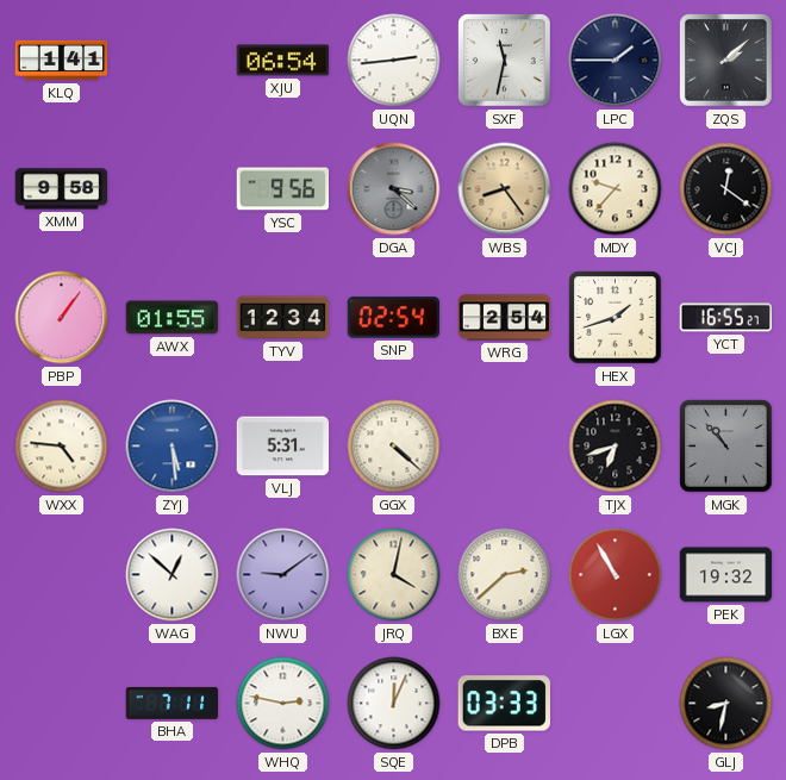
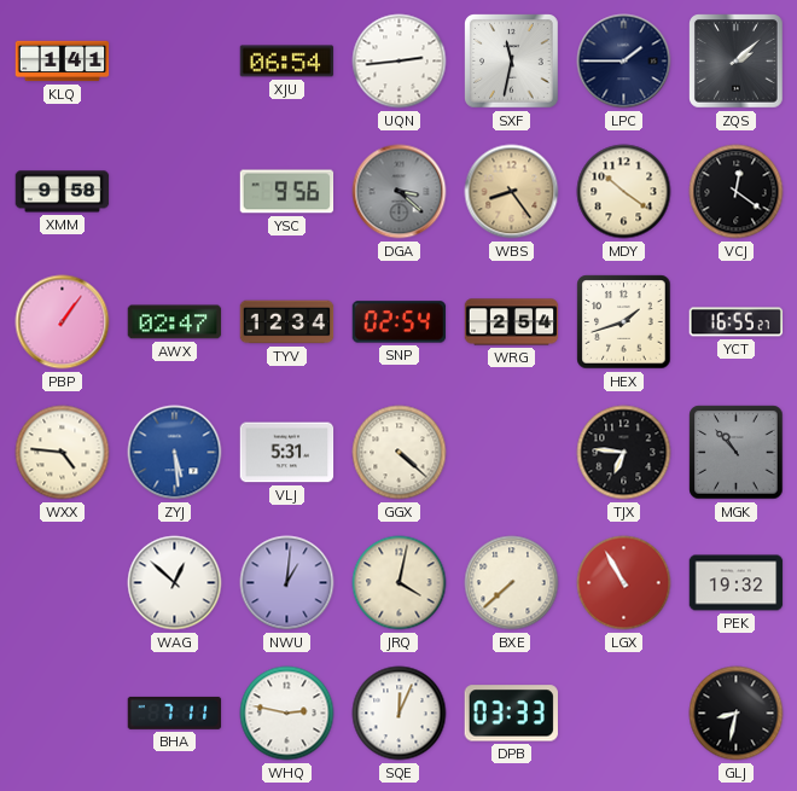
MDY: 9:37 -> 10:21 (624, 192)
AWX: 01:55 -> 02:47 (175, 322)
TJX: 6:42 -> 6:46 (624, 453)
NWU: 9:09 -> 1:01 (287, 583)
BXE: 2:38 -> 7:38 (512, 583)
